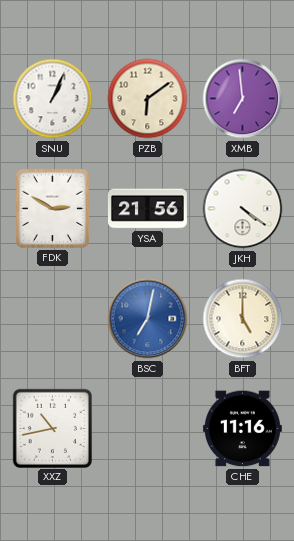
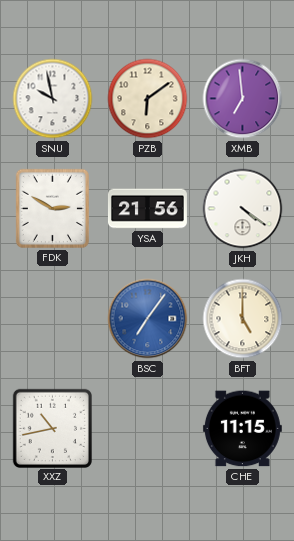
SNU: 1:04 -> 9:58 (53, 99)
BSC: 7:02 -> 7:06 (148, 319)
CHE: 11:16 -> 11:15 (242, 429)
